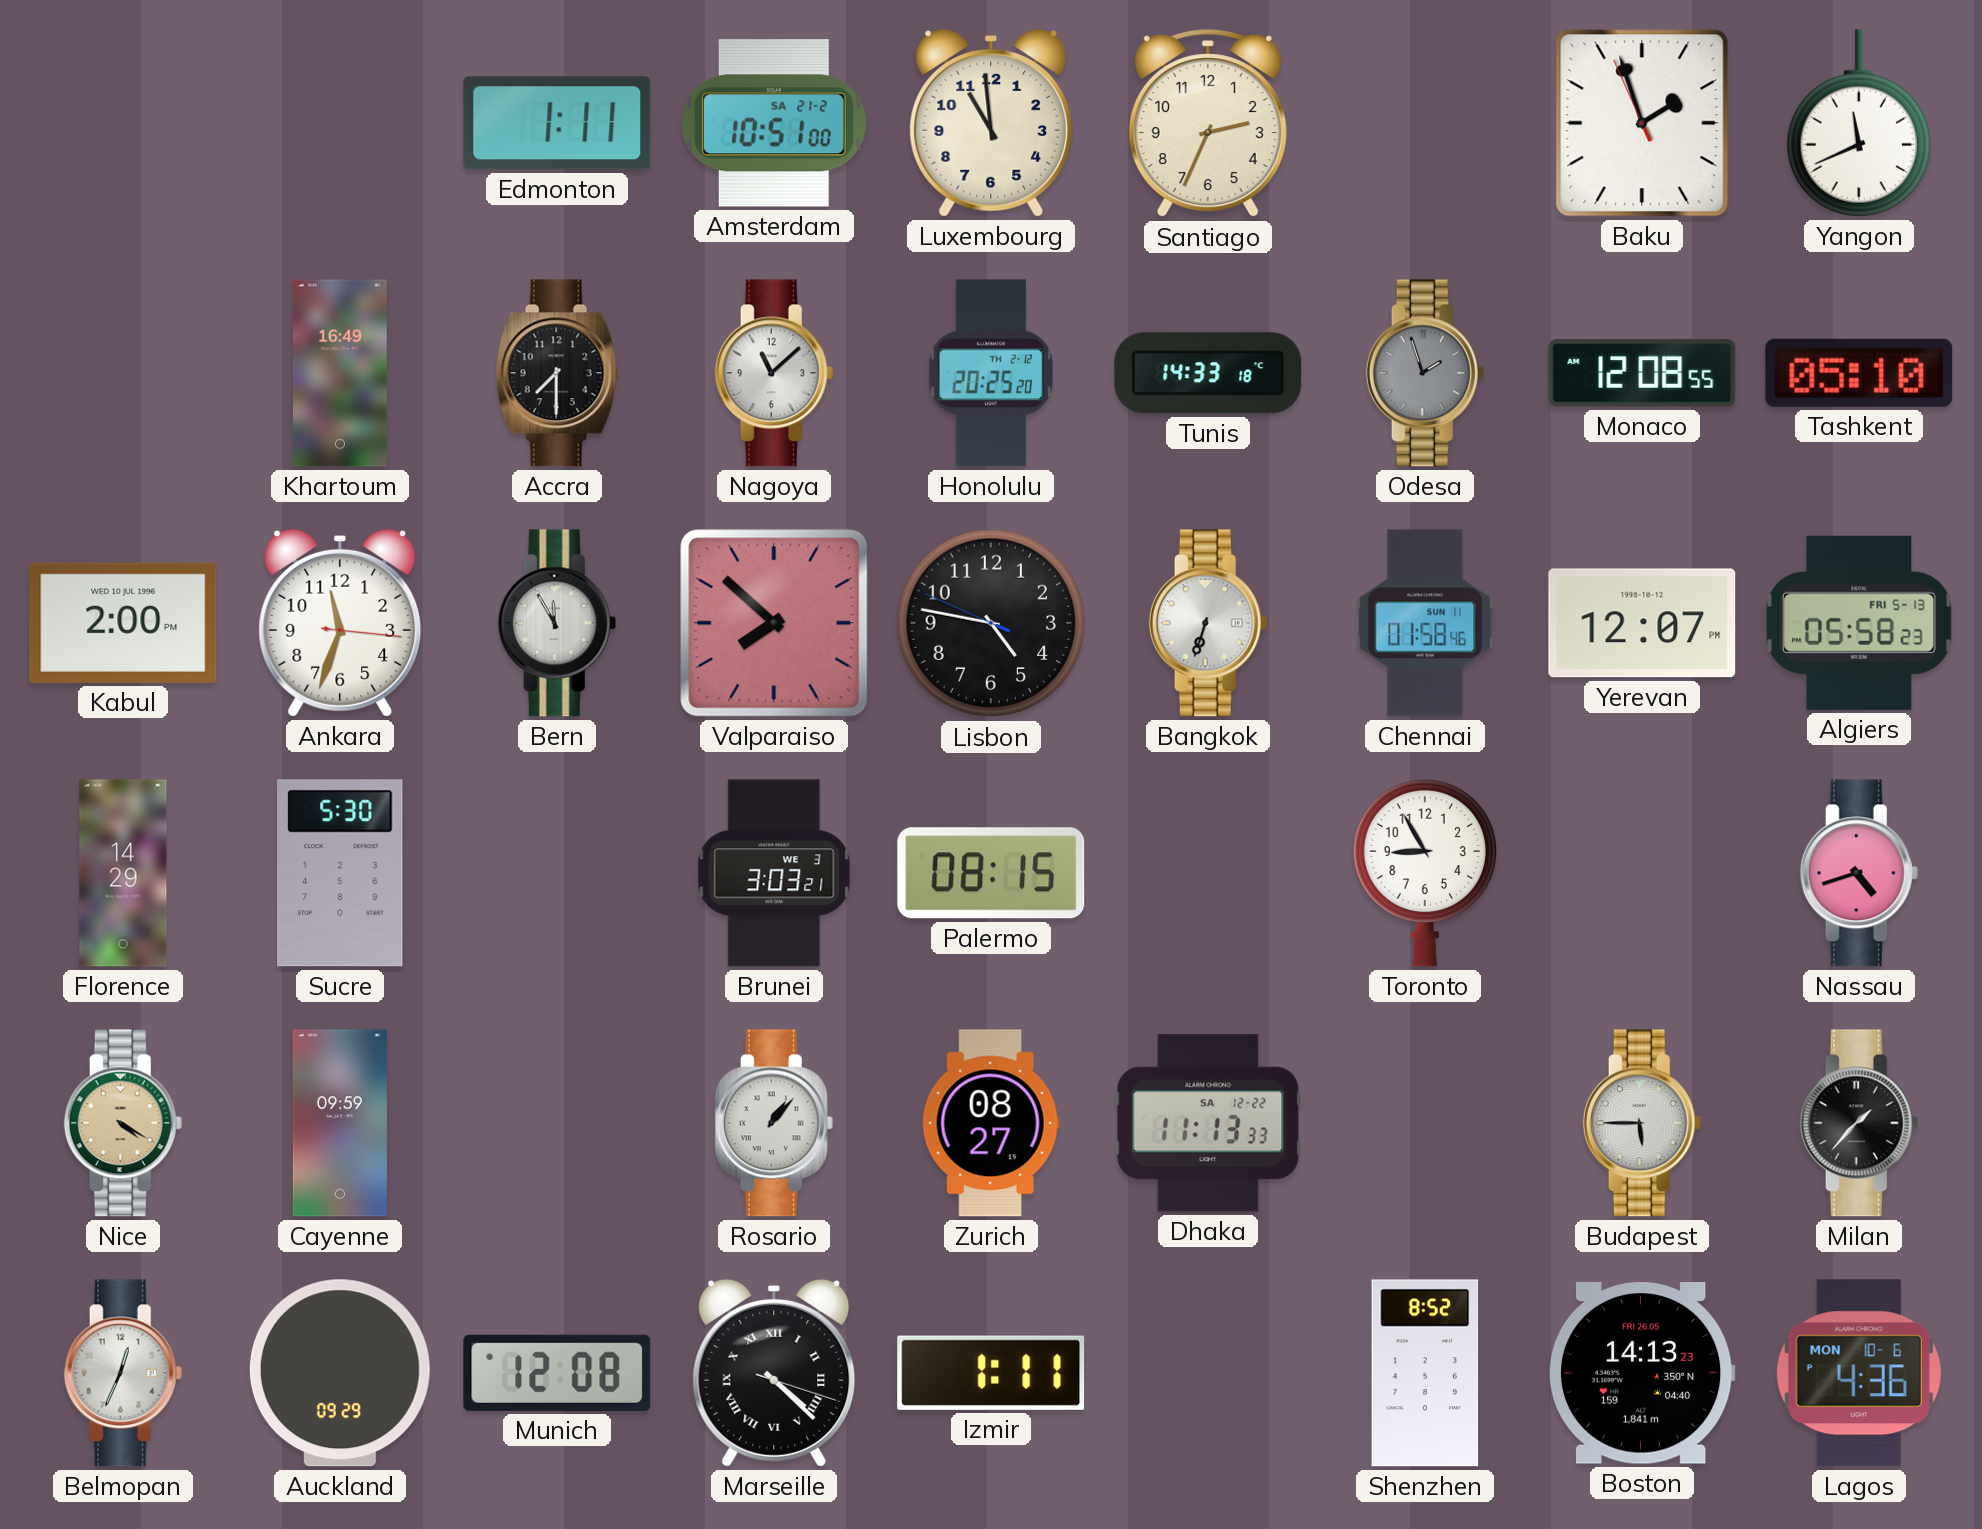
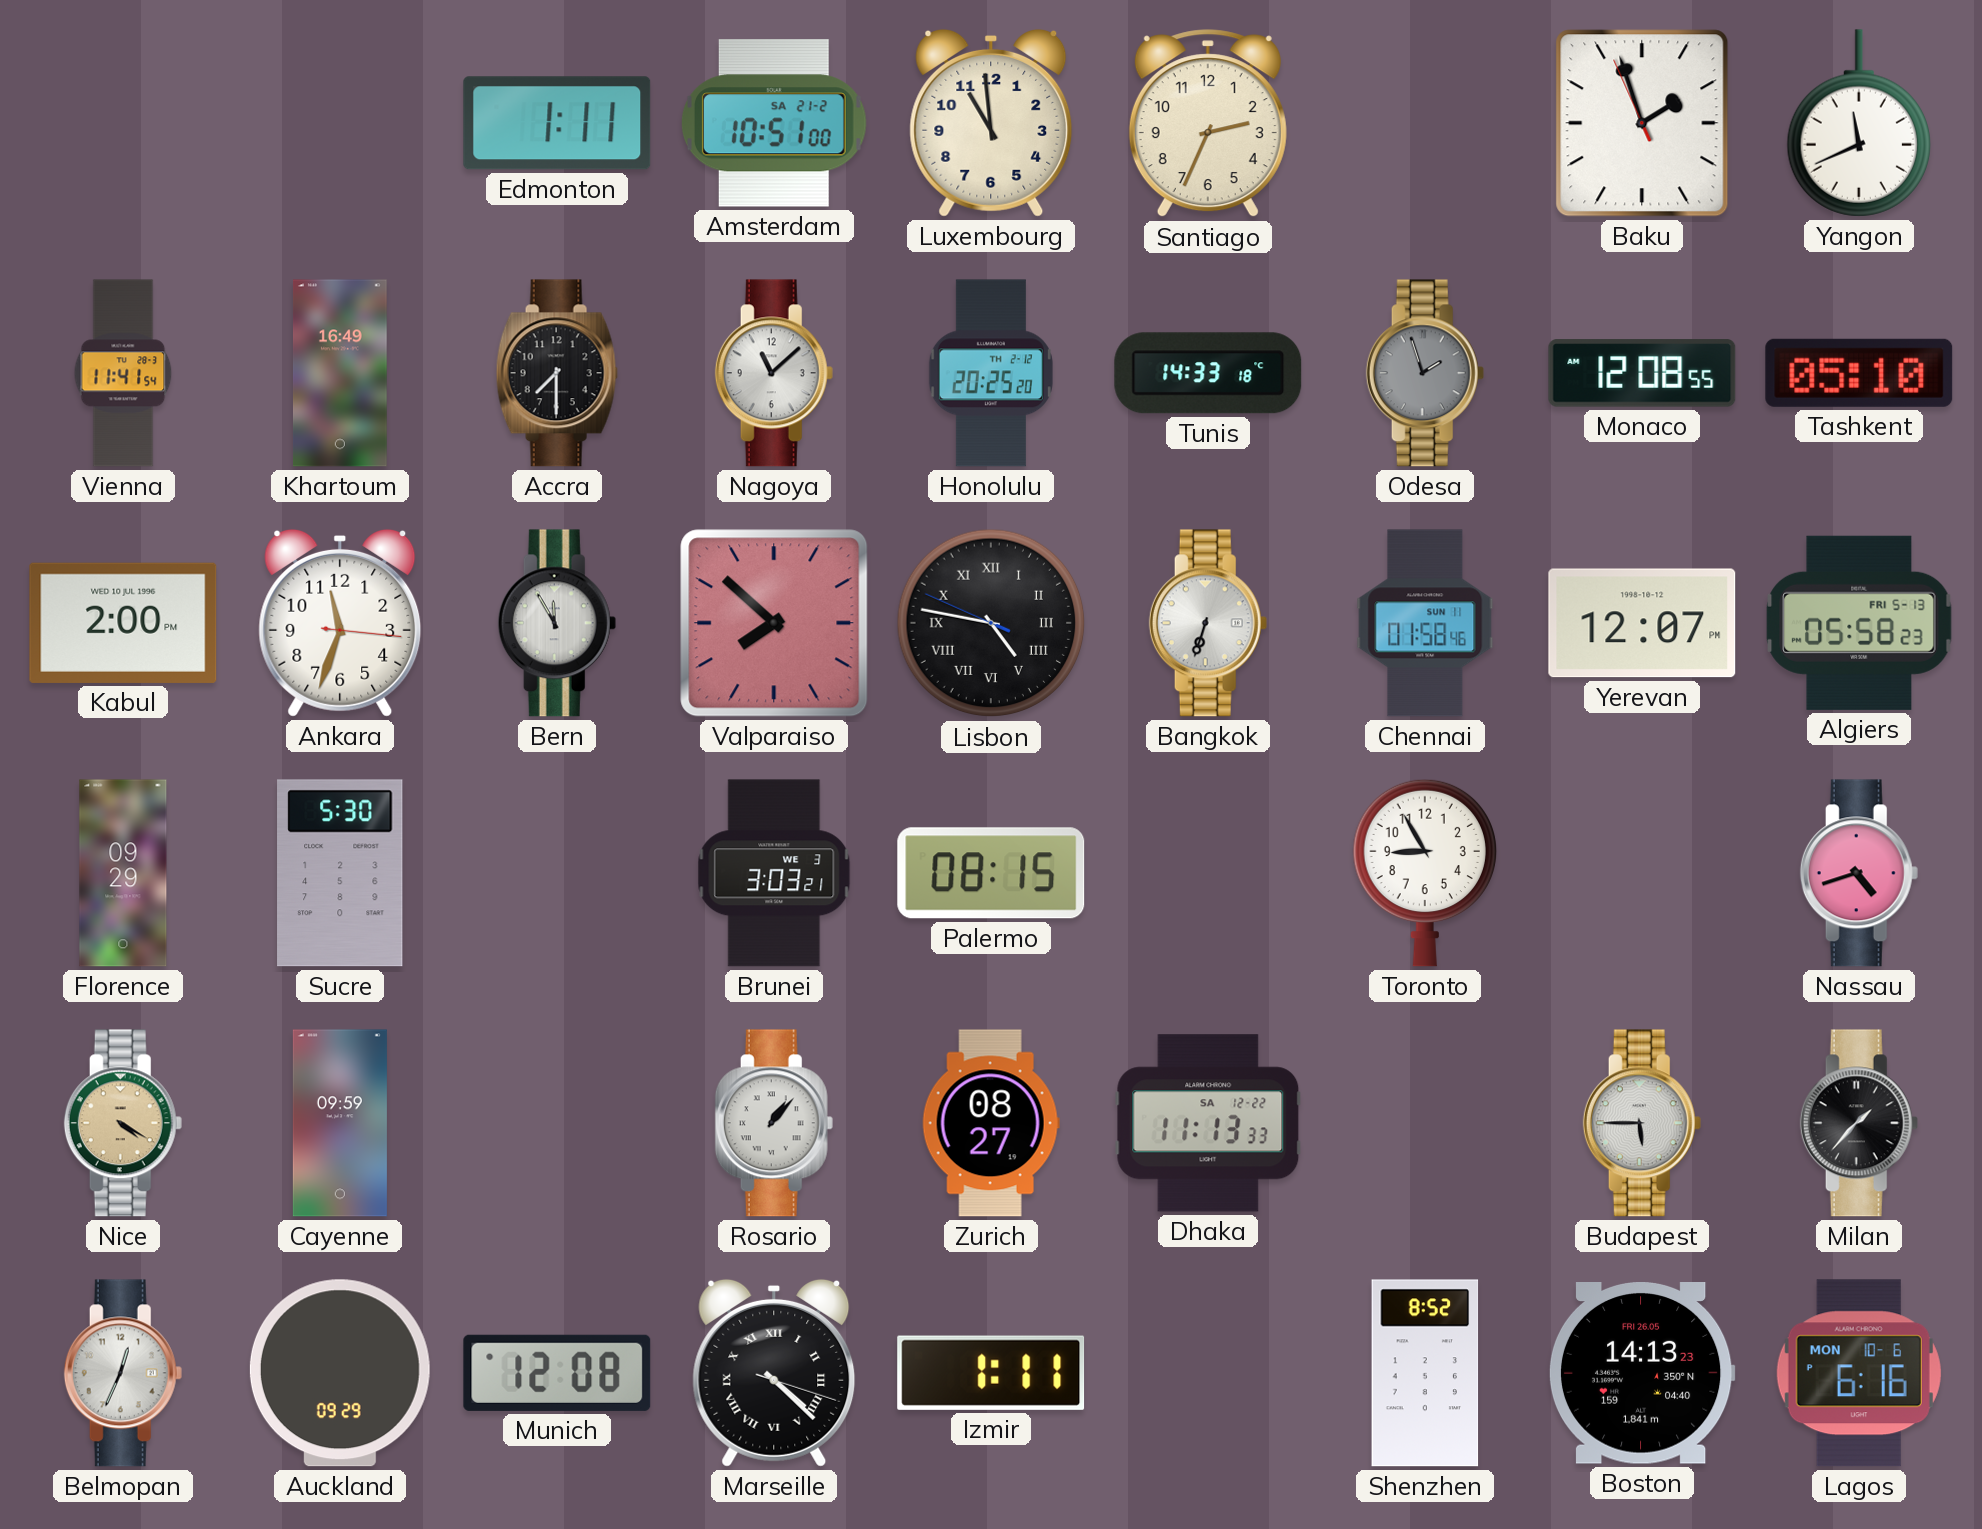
Vienna: none -> 11:41 (123, 373)
Lisbon numerals: Arabic -> Roman (991, 623)
Florence: 14:29 -> 09:29 (123, 873)
Lagos: 4:36 -> 6:16 (1859, 1373)
